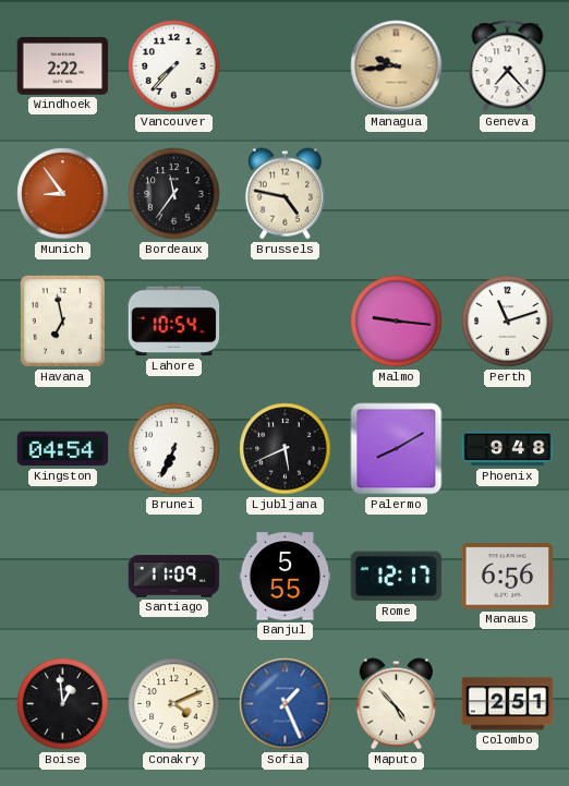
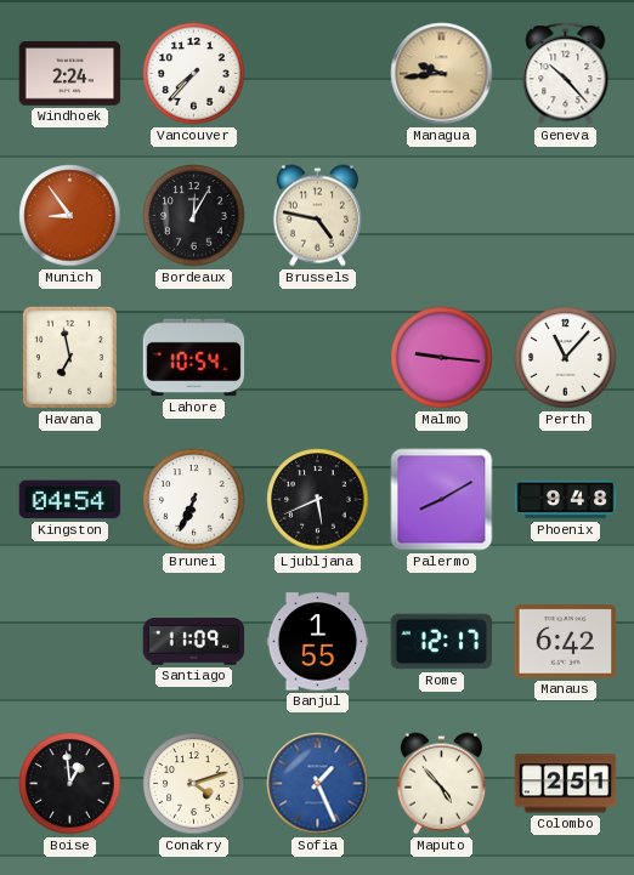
Windhoek: 2:22 -> 2:24 (70, 74)
Geneva: 7:23 -> 10:23 (566, 74)
Bordeaux: 11:36 -> 12:05 (194, 216)
Perth: 11:12 -> 11:07 (566, 358)
Banjul: 5:55 -> 1:55 (318, 642)
Manaus: 6:56 -> 6:42 (566, 642)
Conakry: 4:11 -> 4:12 (194, 784)
